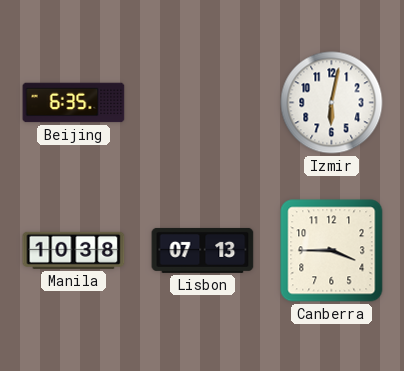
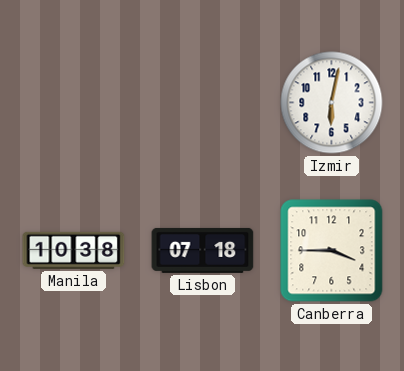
Beijing: 6:35 -> none (74, 103)
Lisbon: 07:13 -> 07:18 (203, 250)
